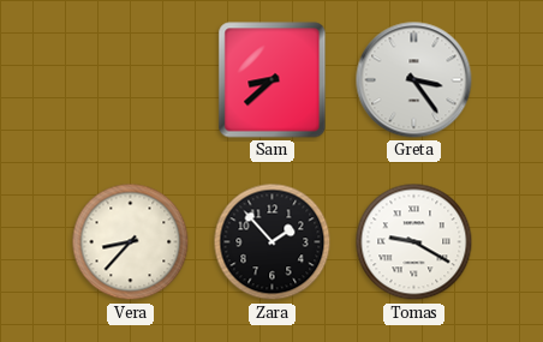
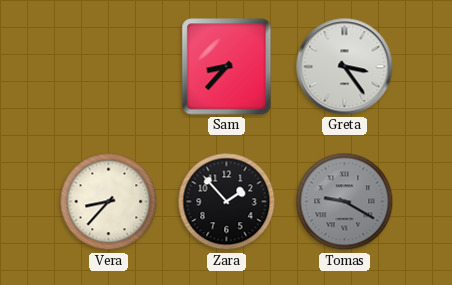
Sam: 8:38 -> 8:37 (227, 67)
Tomas dial: white -> grey (345, 202)
